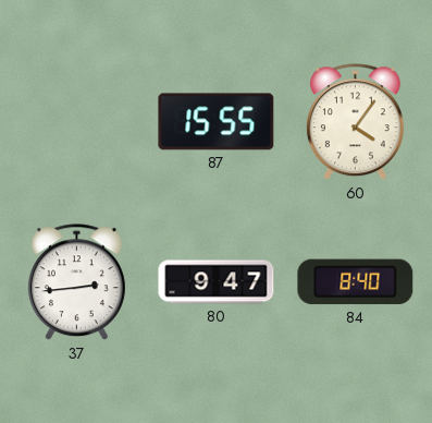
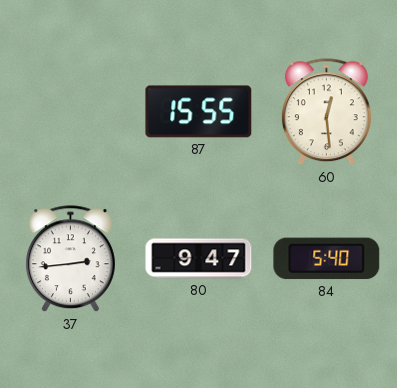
60: 4:06 -> 12:29 (326, 112)
84: 8:40 -> 5:40 (327, 259)
